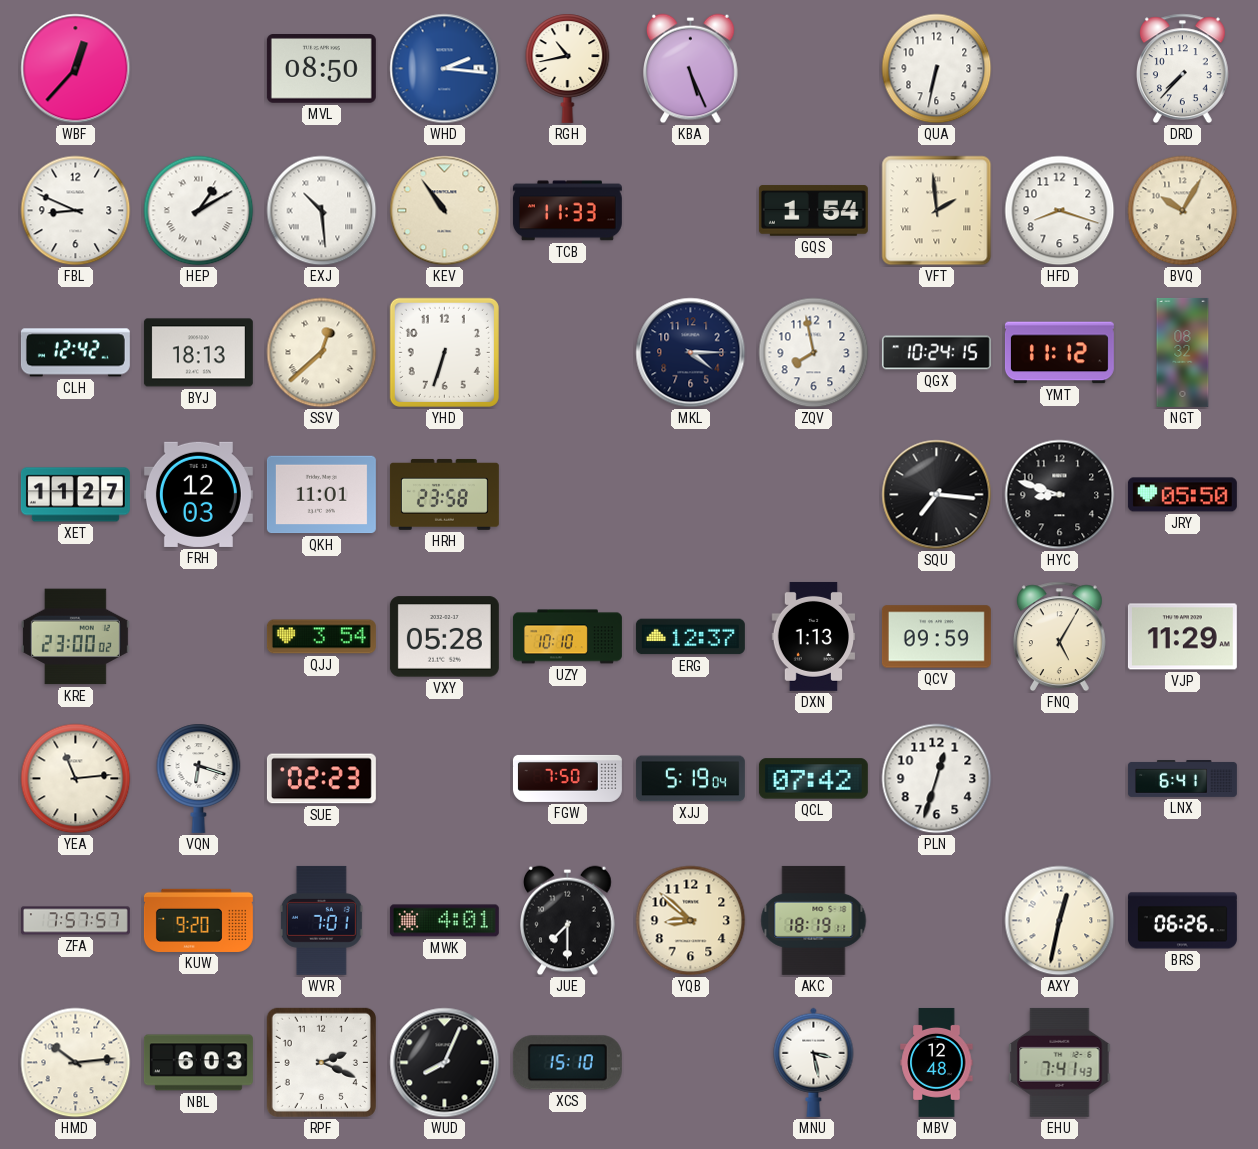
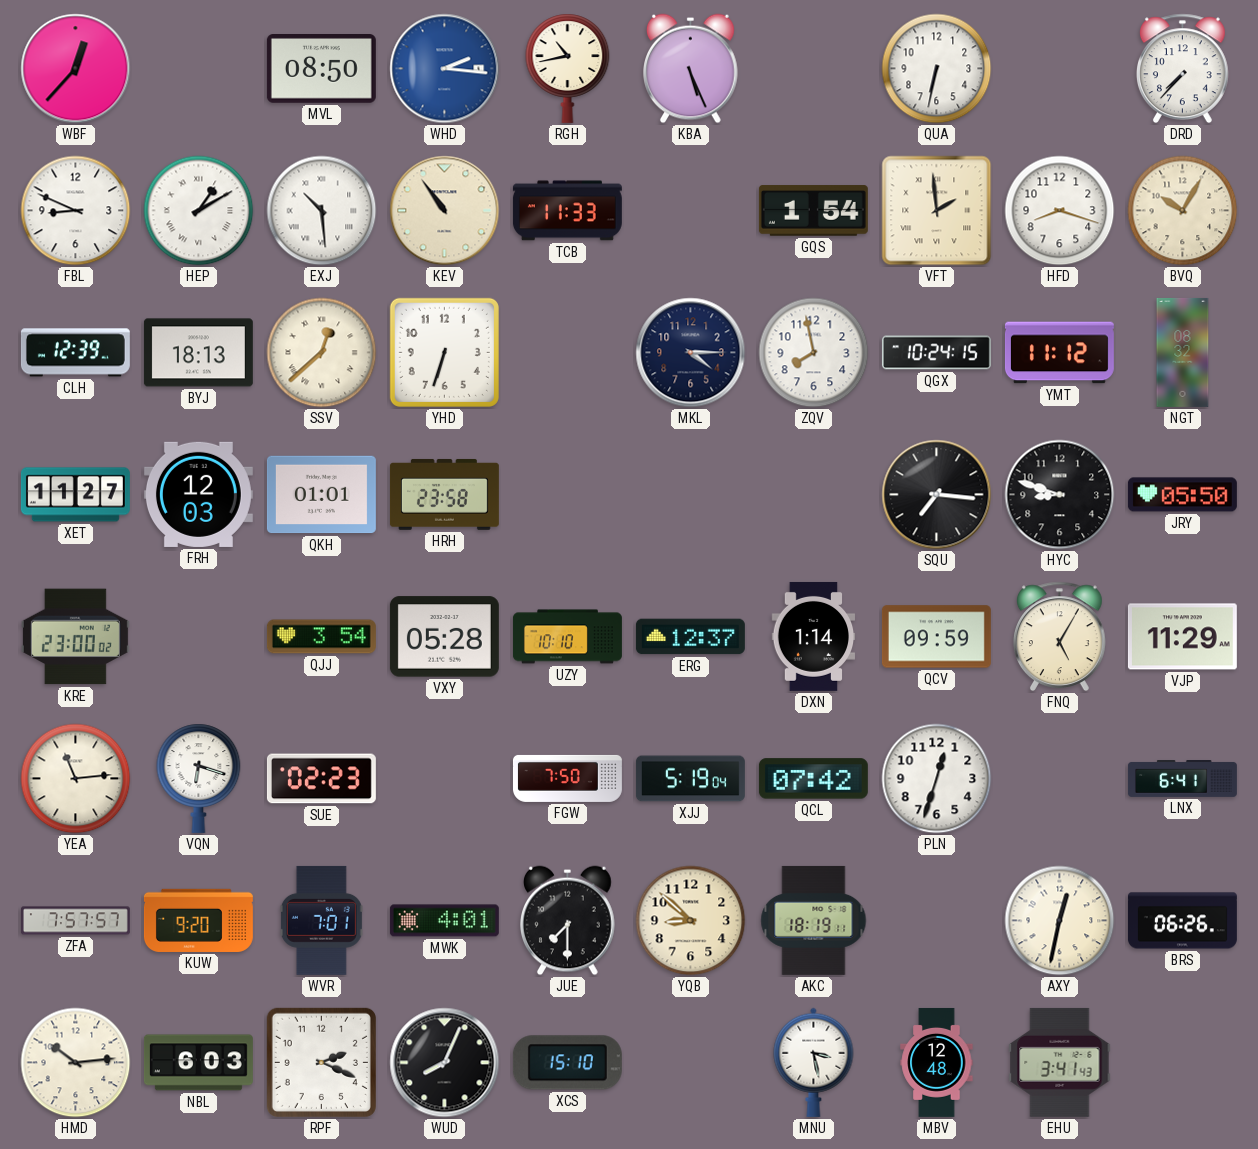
CLH: 12:42 -> 12:39 (75, 353)
QKH: 11:01 -> 01:01 (321, 495)
DXN: 1:13 -> 1:14 (814, 636)
EHU: 7:41 -> 3:41 (1060, 1062)
